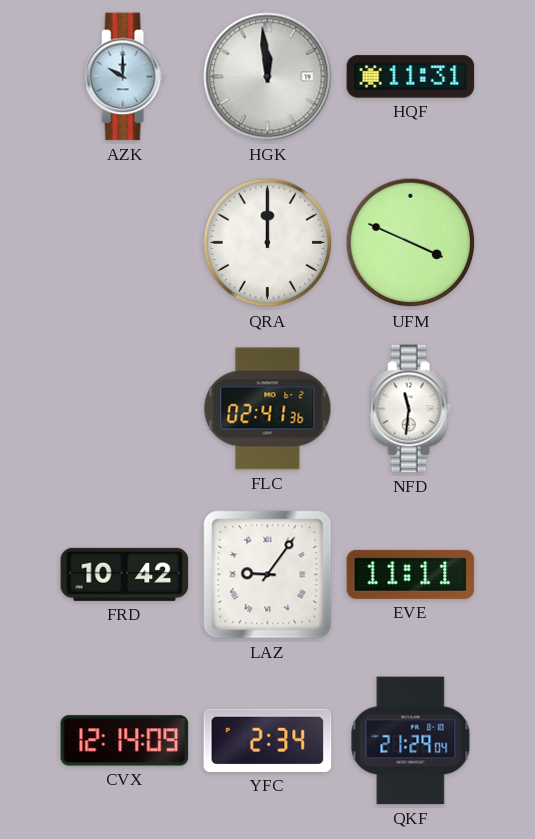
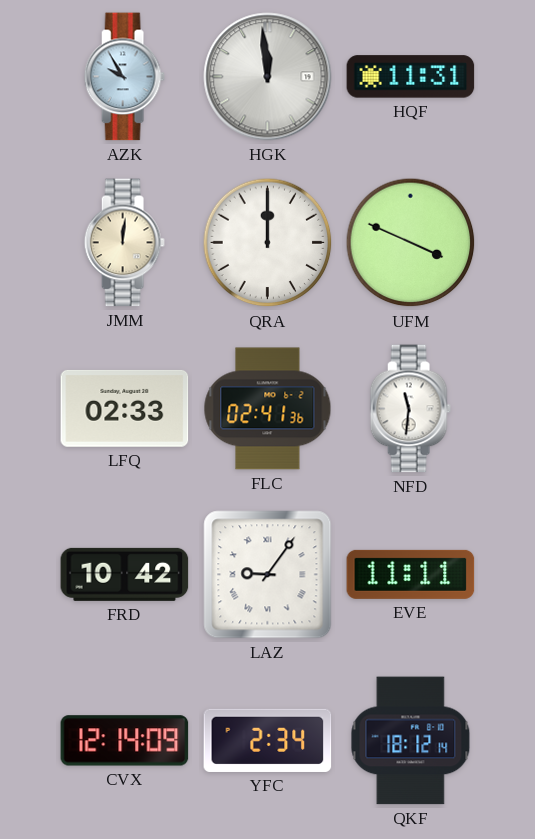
AZK: 10:00 -> 9:55 (124, 77)
JMM: none -> 12:01 (124, 243)
LFQ: none -> 02:33 (125, 408)
QKF: 21:29 -> 18:12 (411, 741)
